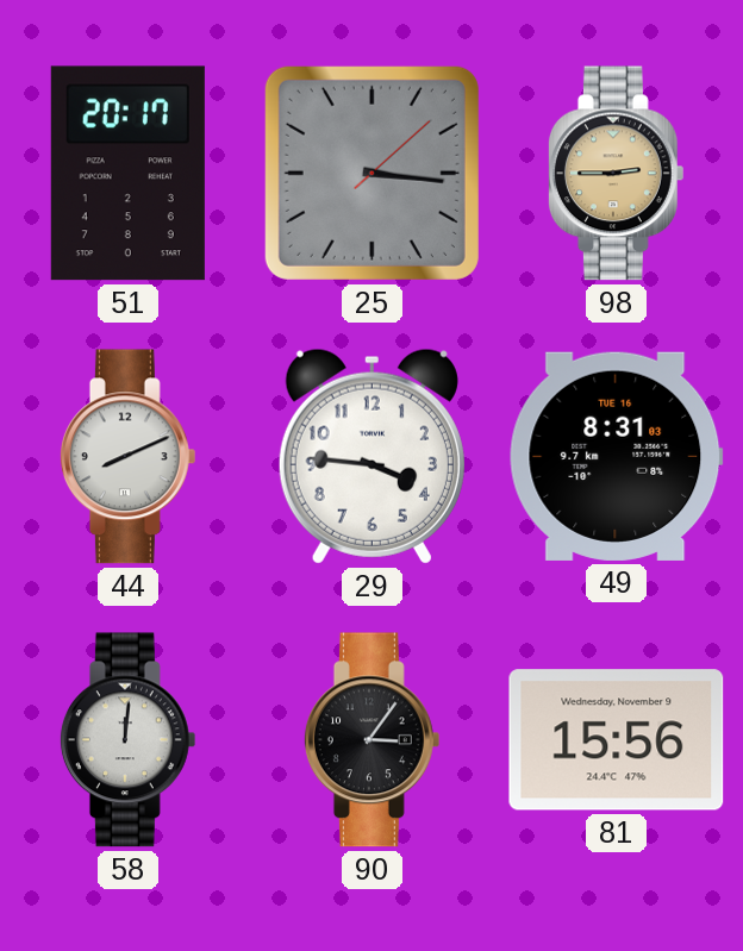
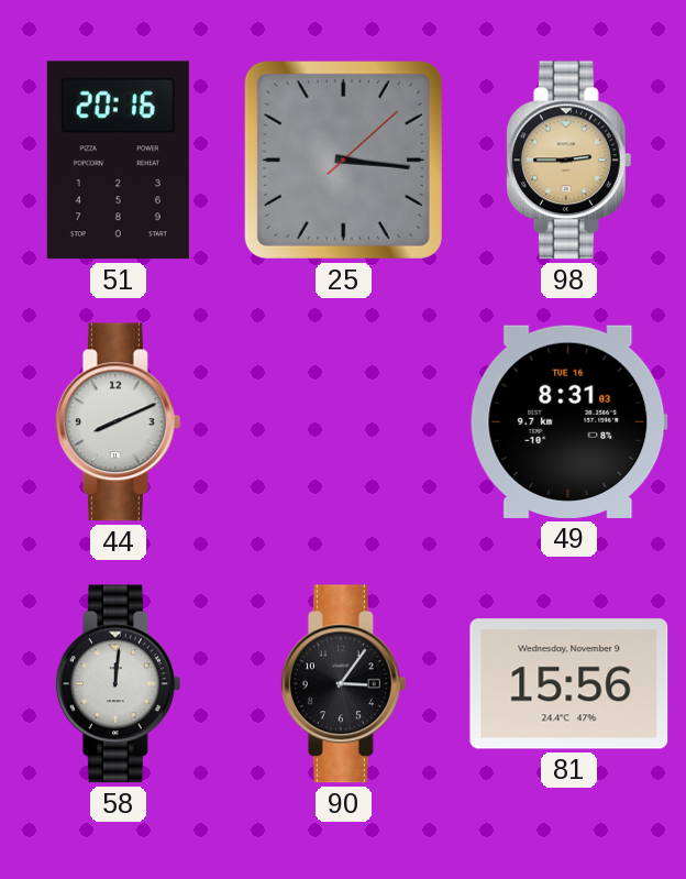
51: 20:17 -> 20:16 (118, 161)
29: 3:46 -> none (371, 456)
